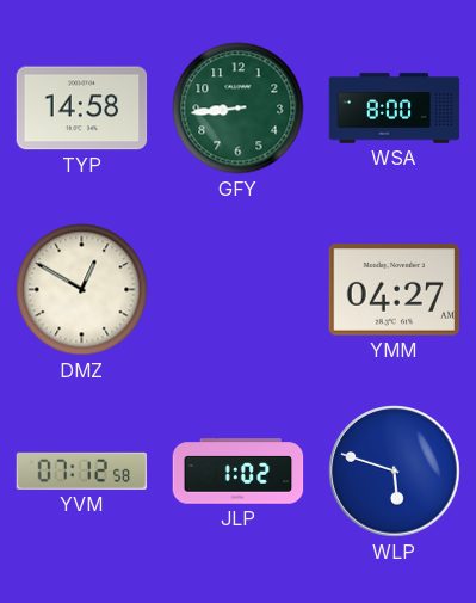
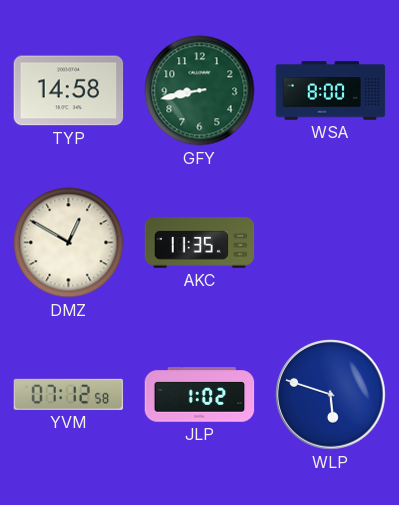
GFY: 8:44 -> 8:43 (200, 91)
AKC: none -> 11:35 (200, 243)
YMM: 04:27 -> none (395, 290)
